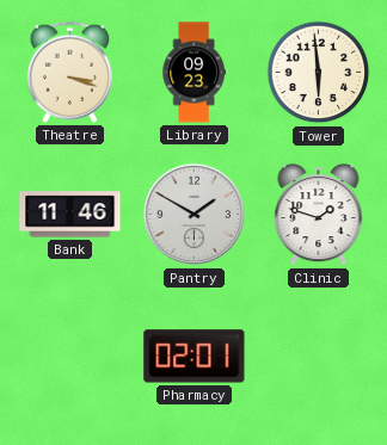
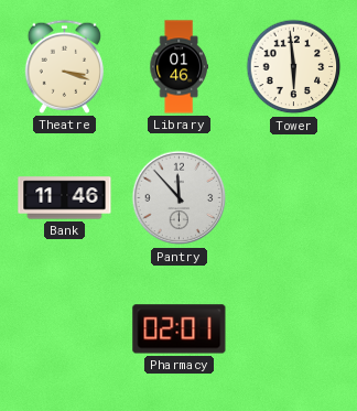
Library: 09:23 -> 01:46 (178, 67)
Pantry: 1:50 -> 11:53 (180, 198)
Clinic: 1:48 -> none (319, 215)
